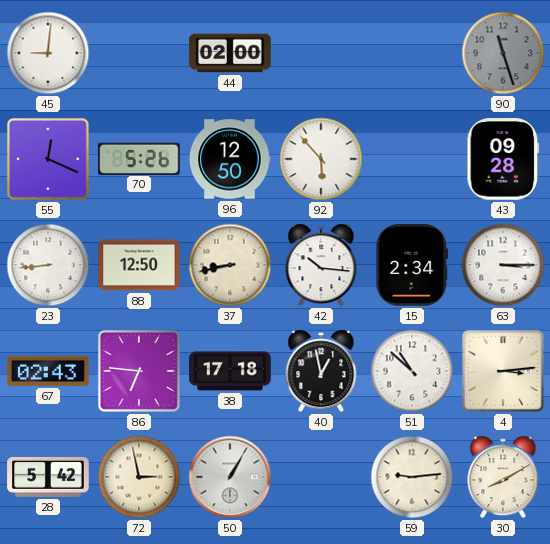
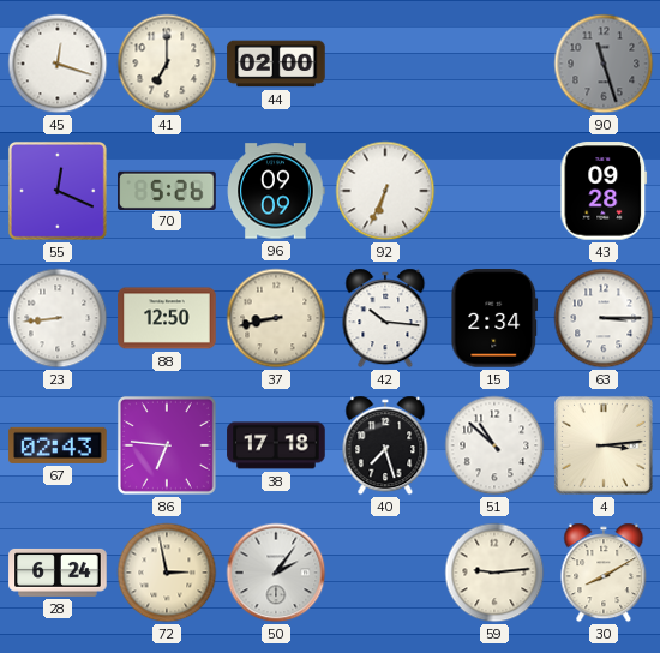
45: 9:01 -> 12:18 (58, 64)
41: none -> 7:00 (167, 64)
96: 12:50 -> 09:09 (276, 191)
92: 5:53 -> 6:34 (385, 191)
40: 12:58 -> 7:27 (385, 445)
28: 5:42 -> 6:24 (58, 573)
50: 1:05 -> 2:06 (276, 573)
